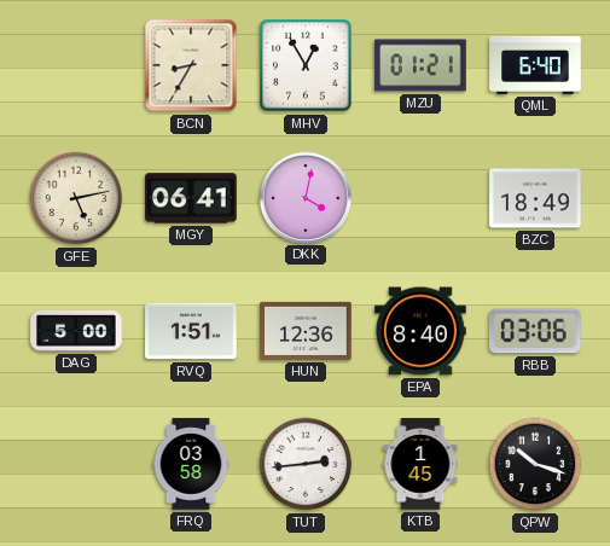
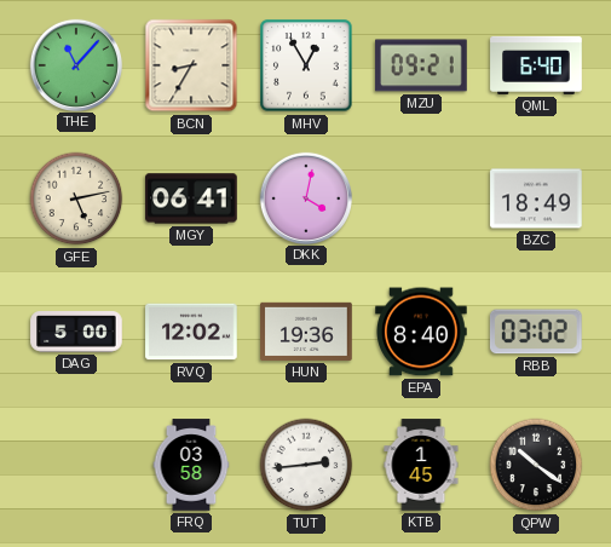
THE: none -> 11:07 (75, 64)
MZU: 01:21 -> 09:21 (421, 65)
RVQ: 1:51 -> 12:02 (191, 332)
HUN: 12:36 -> 19:36 (306, 332)
RBB: 03:06 -> 03:02 (536, 332)
QPW: 10:18 -> 10:21 (536, 465)
